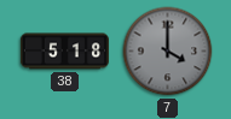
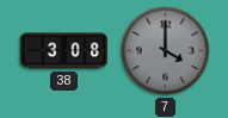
38: 5:18 -> 3:08 (63, 51)
